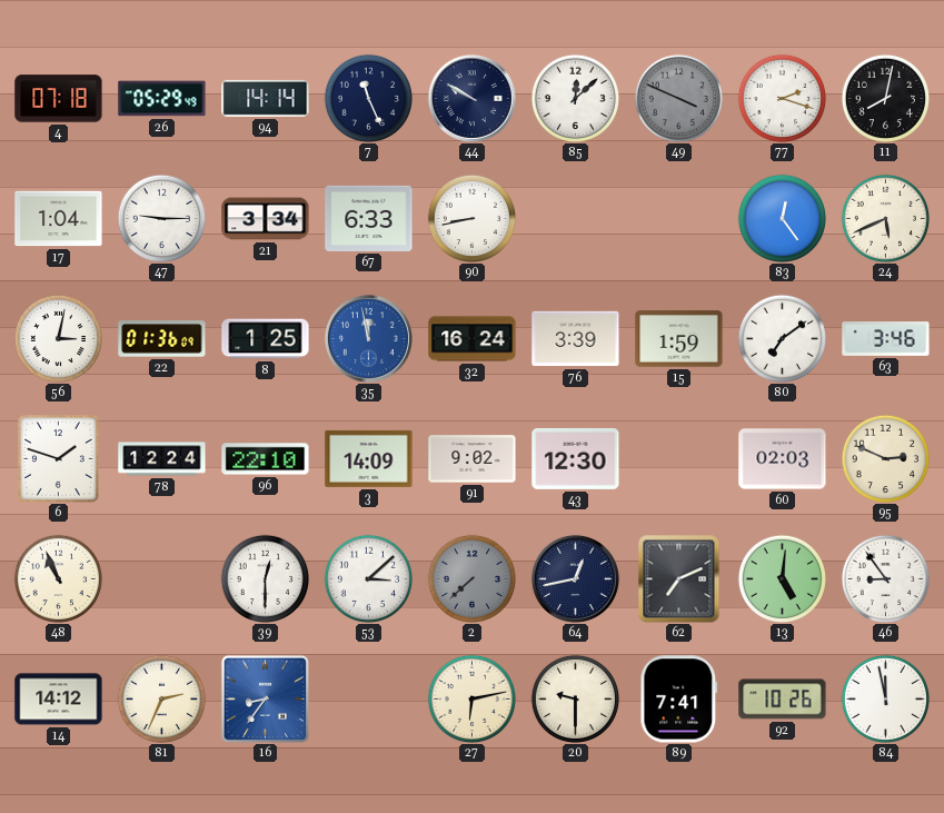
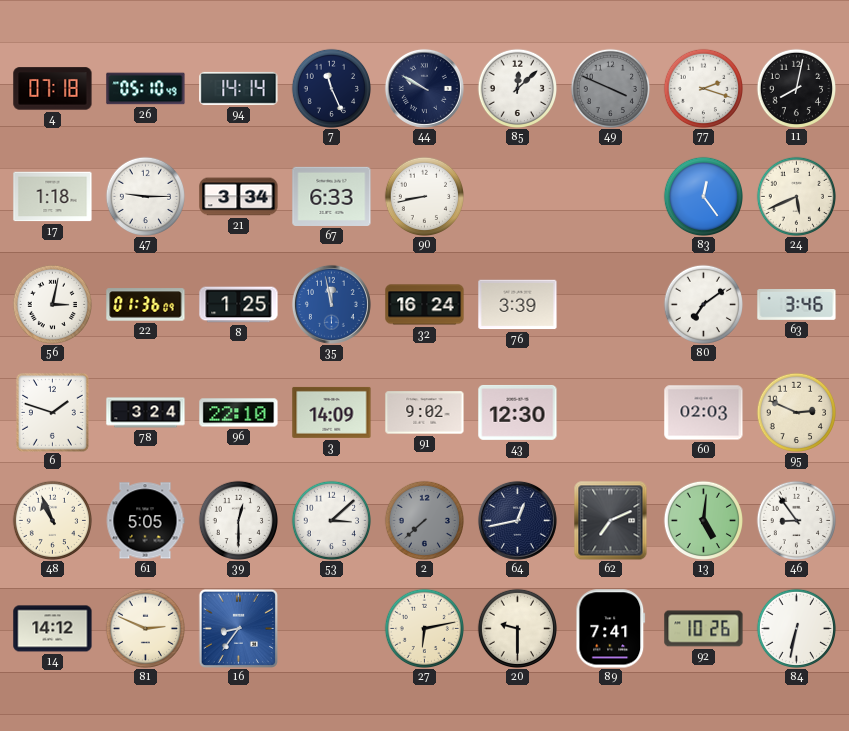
26: 05:29 -> 05:10 (146, 89)
17: 1:04 -> 1:18 (53, 197)
15: 1:59 -> none (679, 339)
78: 12:24 -> 3:24 (146, 413)
61: none -> 5:05 (145, 521)
81: 2:34 -> 2:49 (145, 628)
84: 11:58 -> 6:32 (796, 628)
